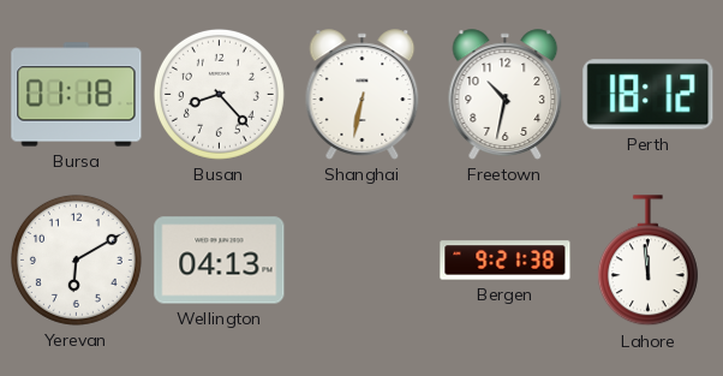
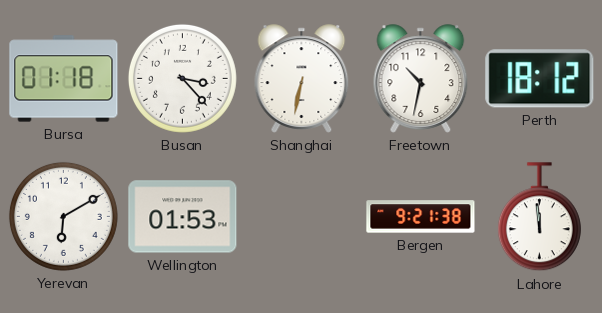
Busan: 8:23 -> 3:23 (182, 78)
Wellington: 04:13 -> 01:53 (183, 217)
